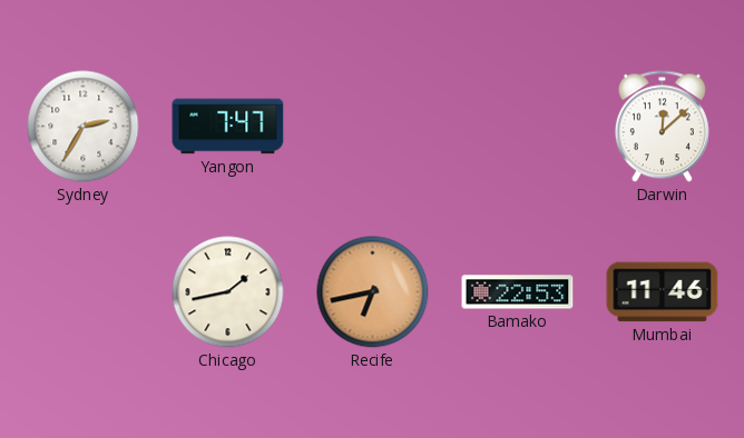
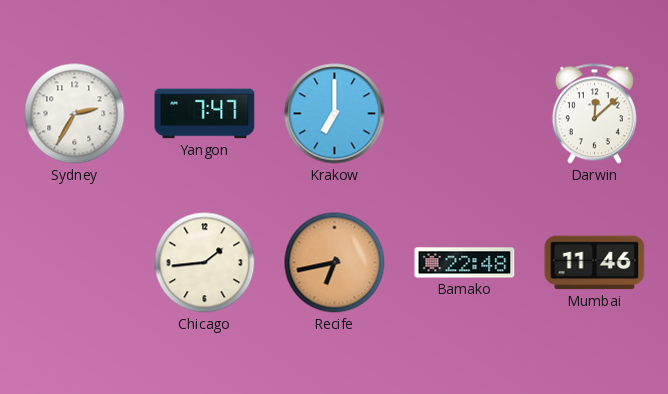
Krakow: none -> 7:00 (335, 114)
Chicago: 1:43 -> 1:44 (205, 263)
Bamako: 22:53 -> 22:48 (465, 263)
